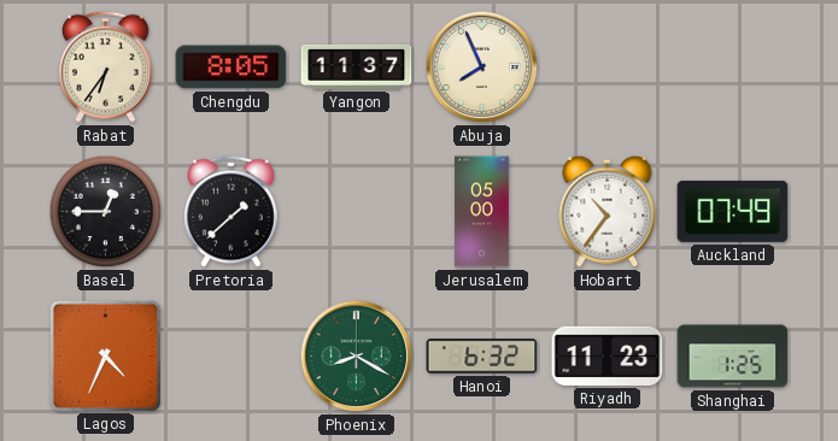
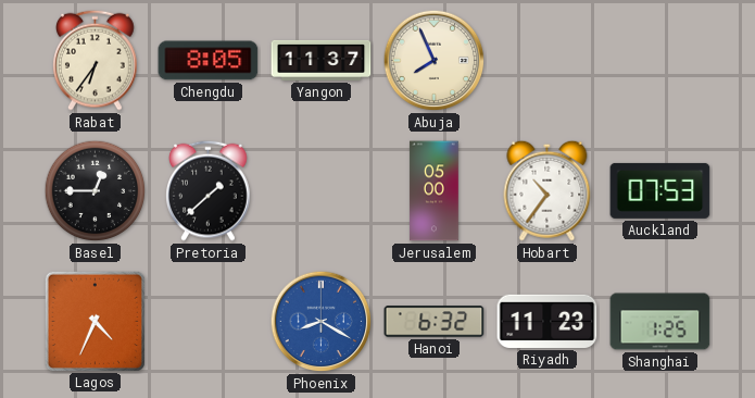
Auckland: 07:49 -> 07:53 (660, 190)
Phoenix dial: green -> blue (322, 322)
